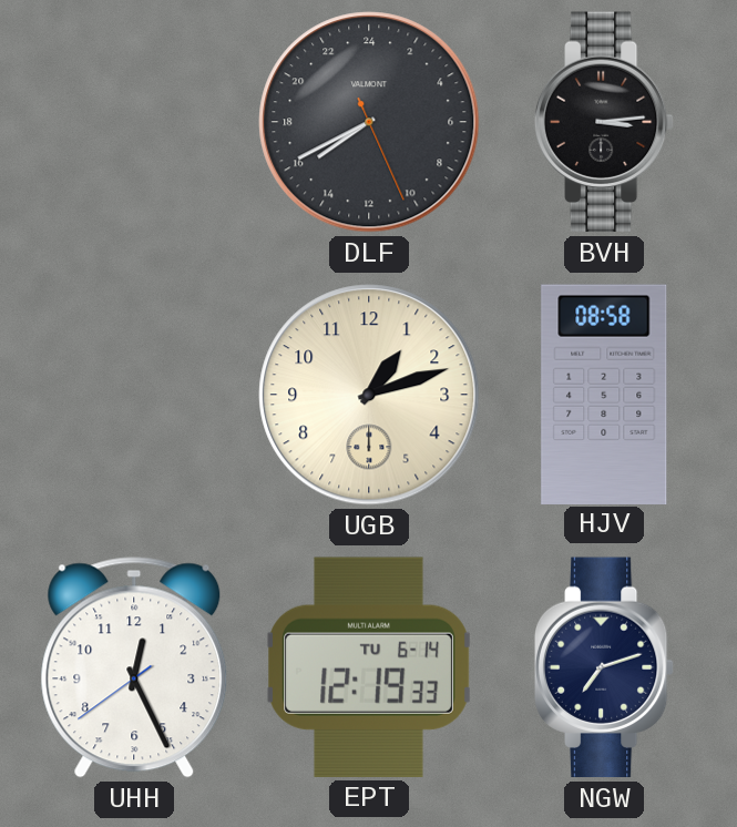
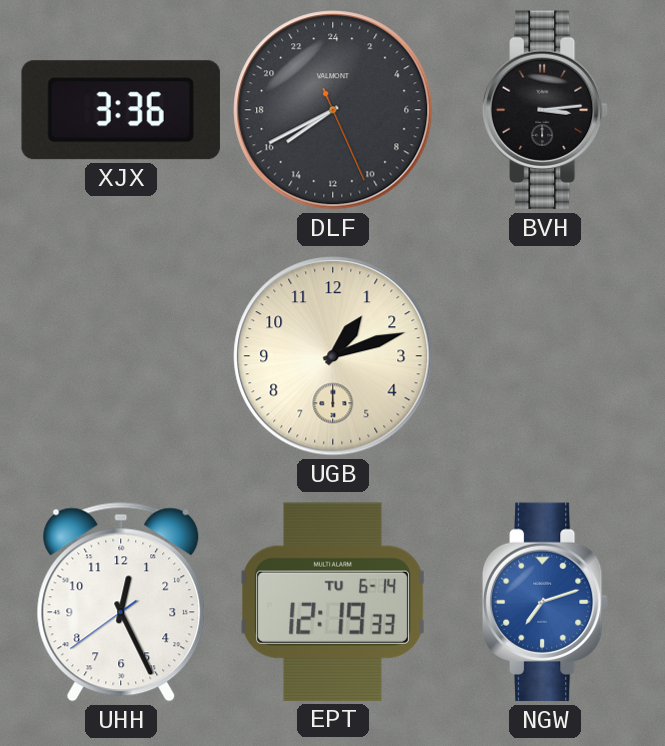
XJX: none -> 3:36 (121, 110)
HJV: 08:58 -> none (604, 394)
NGW dial: navy -> blue (545, 602)
